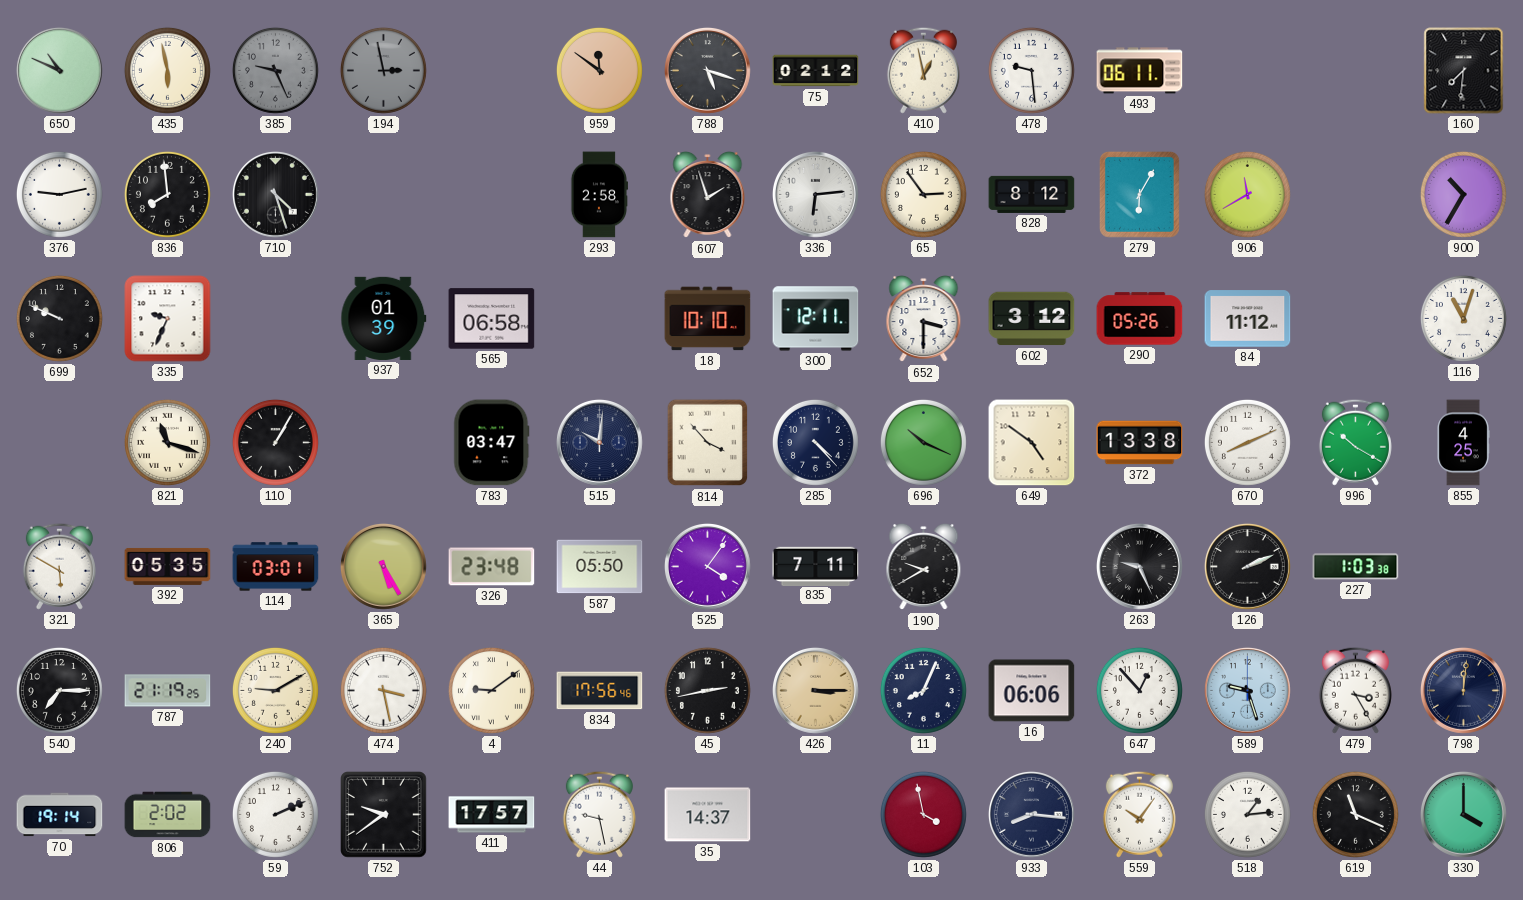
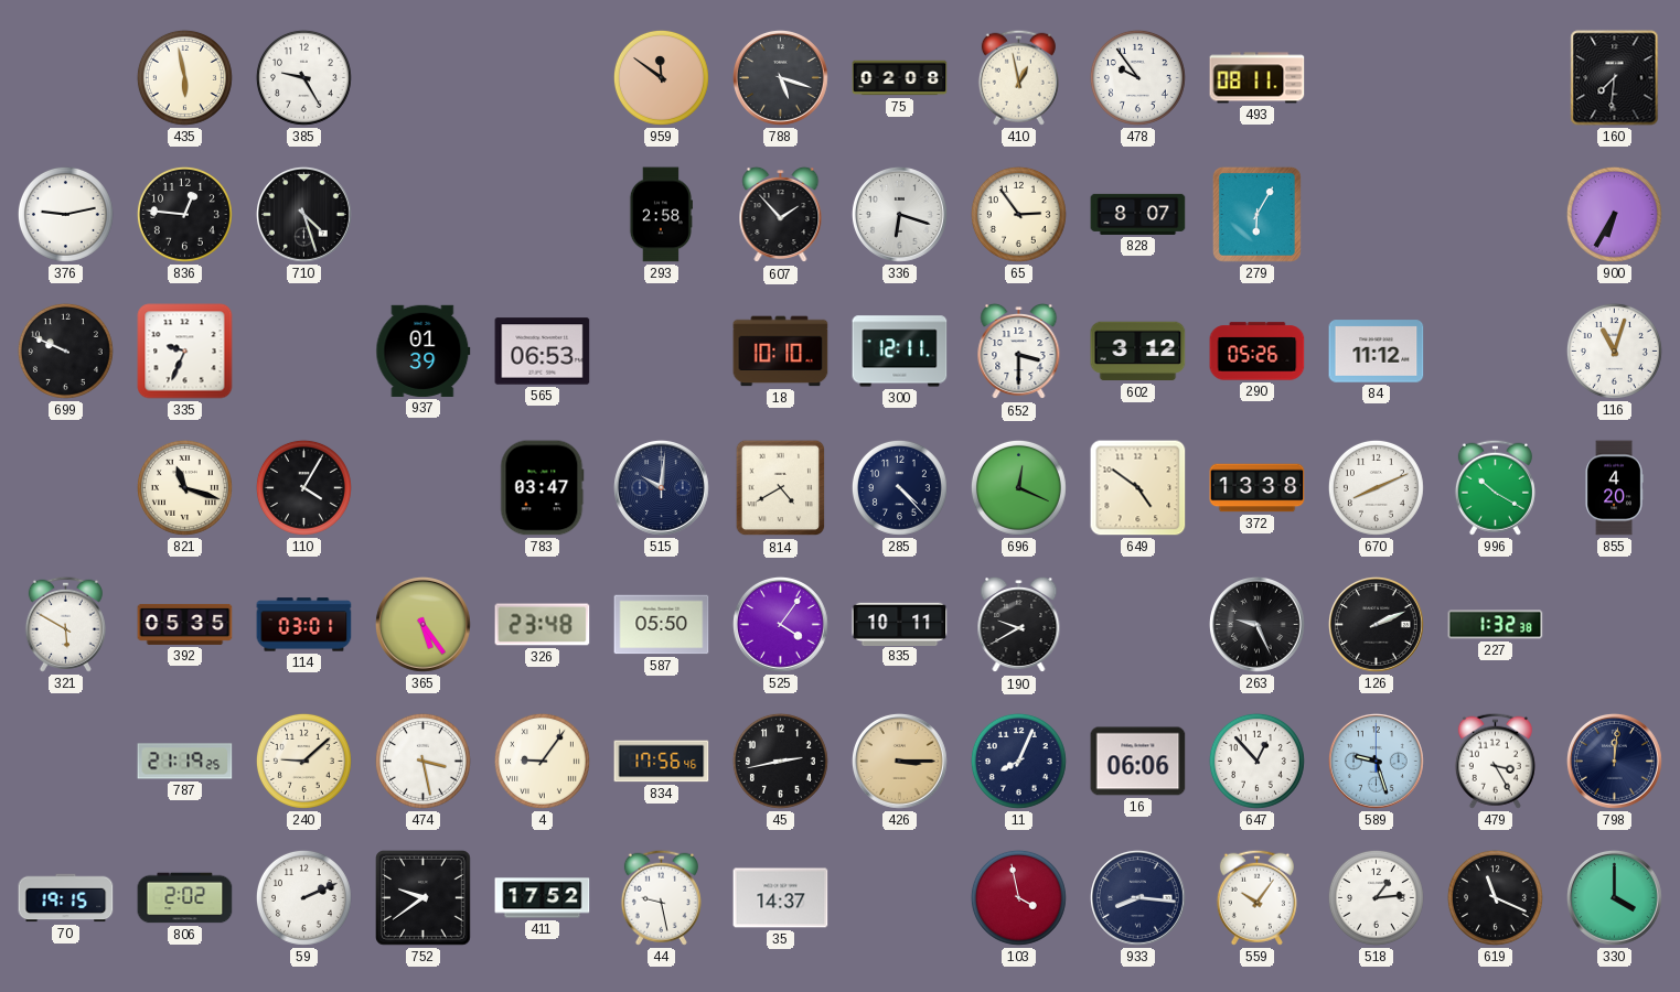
650: 10:49 -> none (59, 70)
385: 9:26 -> 9:25 (303, 77)
385 dial: grey -> white (303, 77)
194: 2:58 -> none (383, 70)
75: 02:12 -> 02:08 (900, 78)
478: 9:29 -> 9:54 (1137, 77)
493: 06:11 -> 08:11 (1258, 78)
836: 7:59 -> 12:46 (184, 214)
607: 1:57 -> 1:53 (781, 215)
336: 6:14 -> 6:18 (899, 214)
828: 8:12 -> 8:07 (1138, 214)
906: 11:40 -> none (1247, 194)
900: 10:35 -> 6:35 (1614, 214)
565: 06:58 -> 06:53 (543, 352)
110: 1:05 -> 4:05 (303, 487)
814: 3:53 -> 4:40 (781, 488)
696: 10:19 -> 12:19 (1018, 487)
855: 4:25 -> 4:20 (1614, 488)
365: 5:25 -> 5:24 (422, 624)
835: 7:11 -> 10:11 (900, 624)
227: 1:03 -> 1:32 (1496, 625)
540: 7:15 -> none (59, 690)
240: 9:10 -> 9:08 (303, 761)
4: 9:09 -> 9:06 (542, 761)
70: 19:14 -> 19:15 (66, 898)
411: 17:57 -> 17:52 (543, 898)
